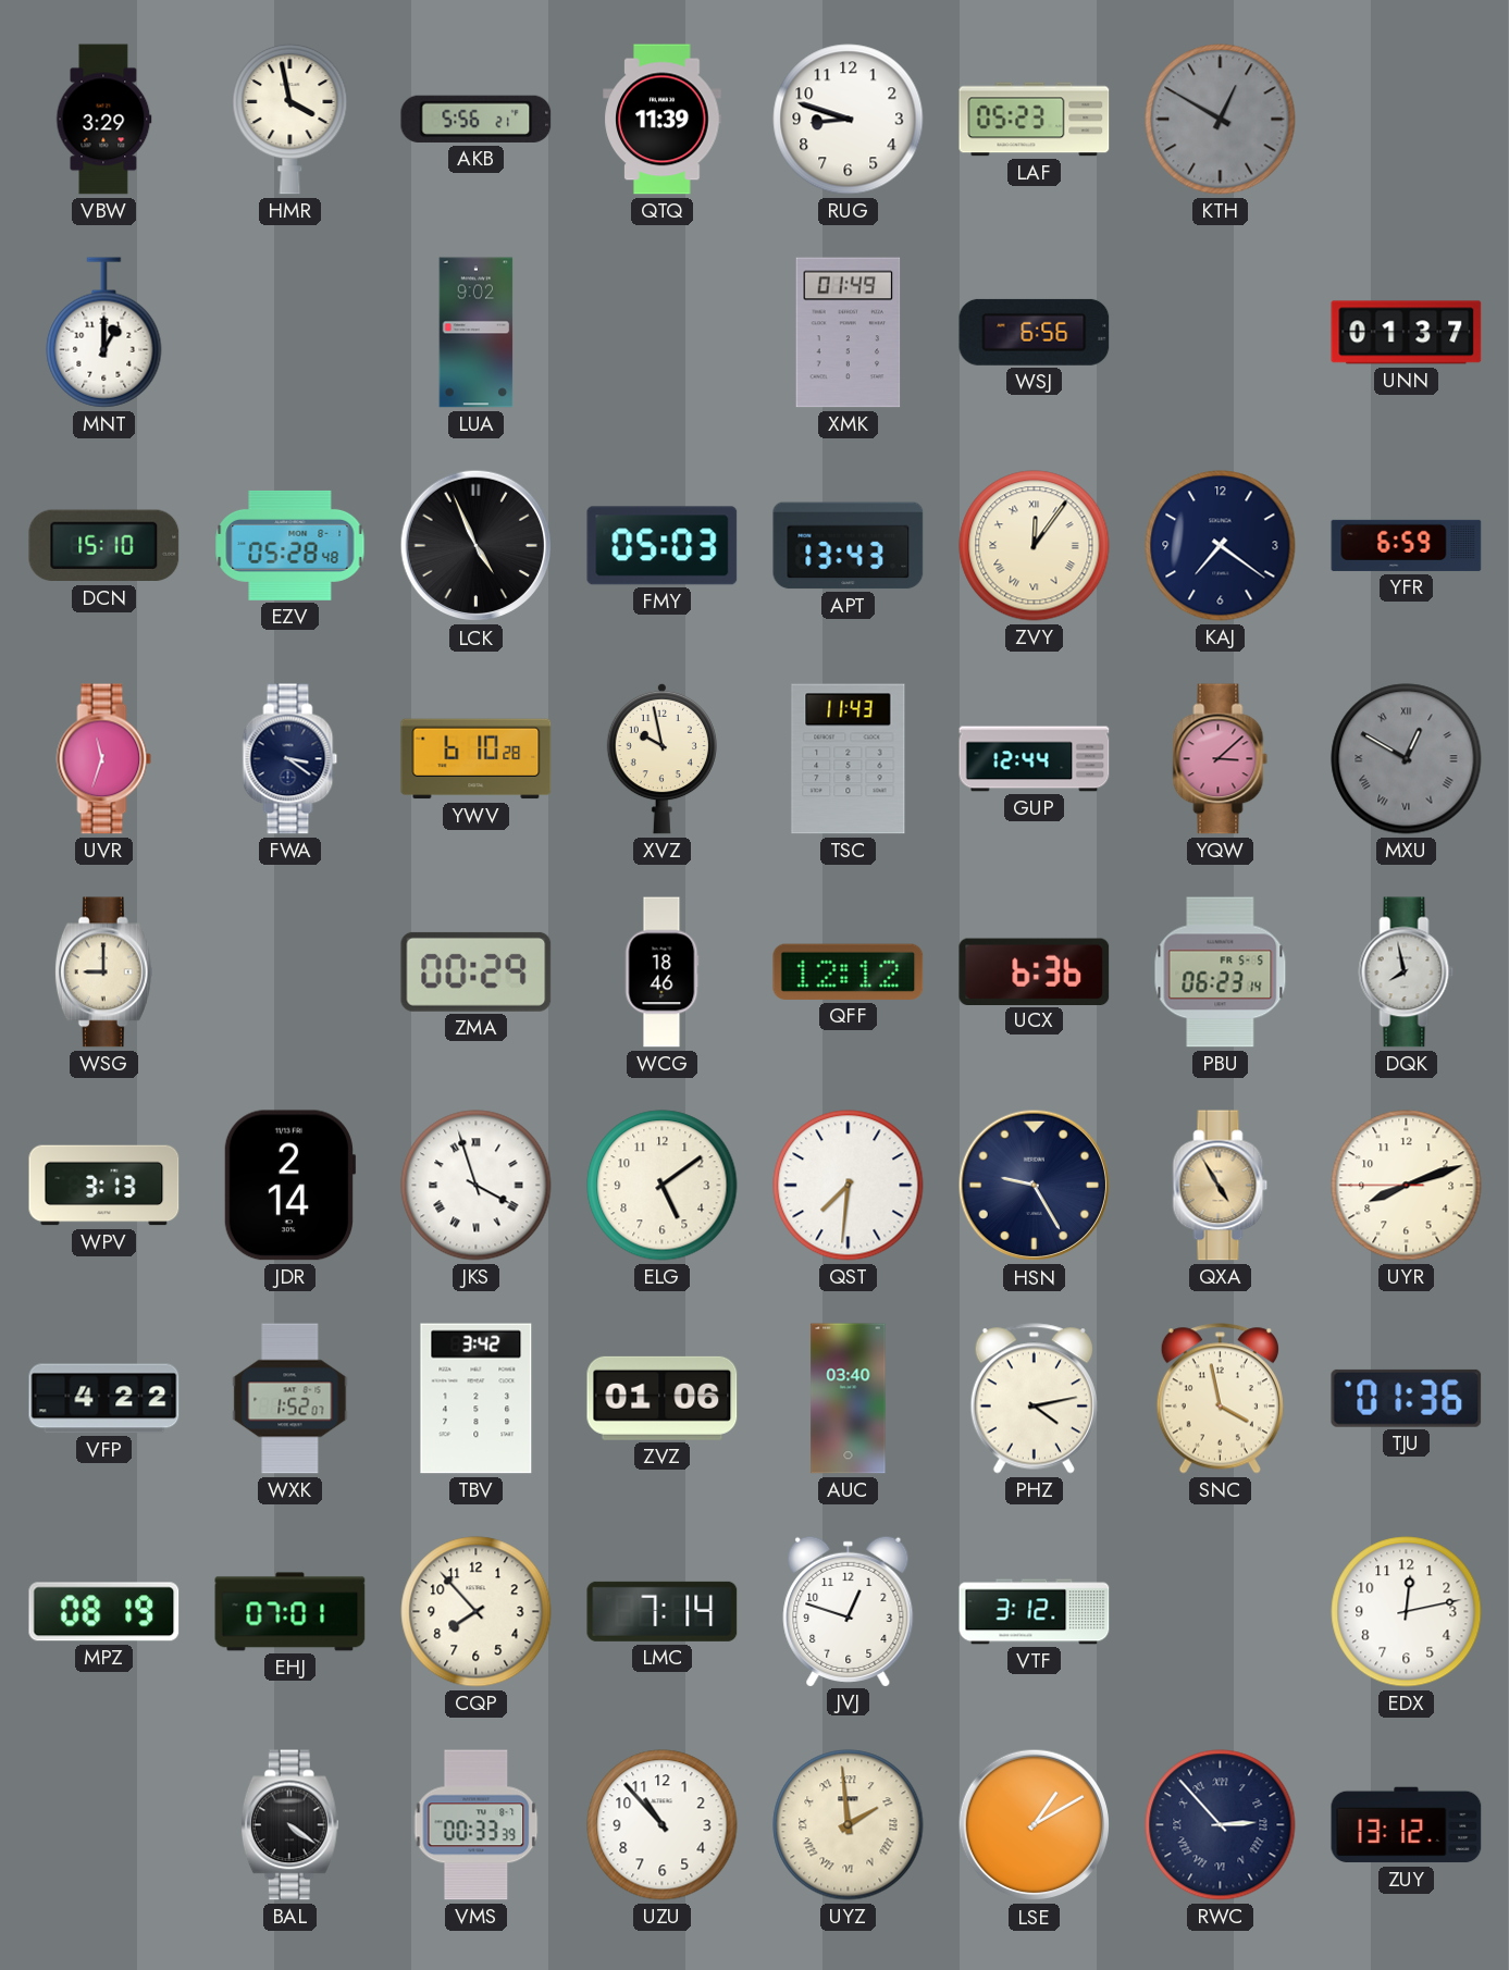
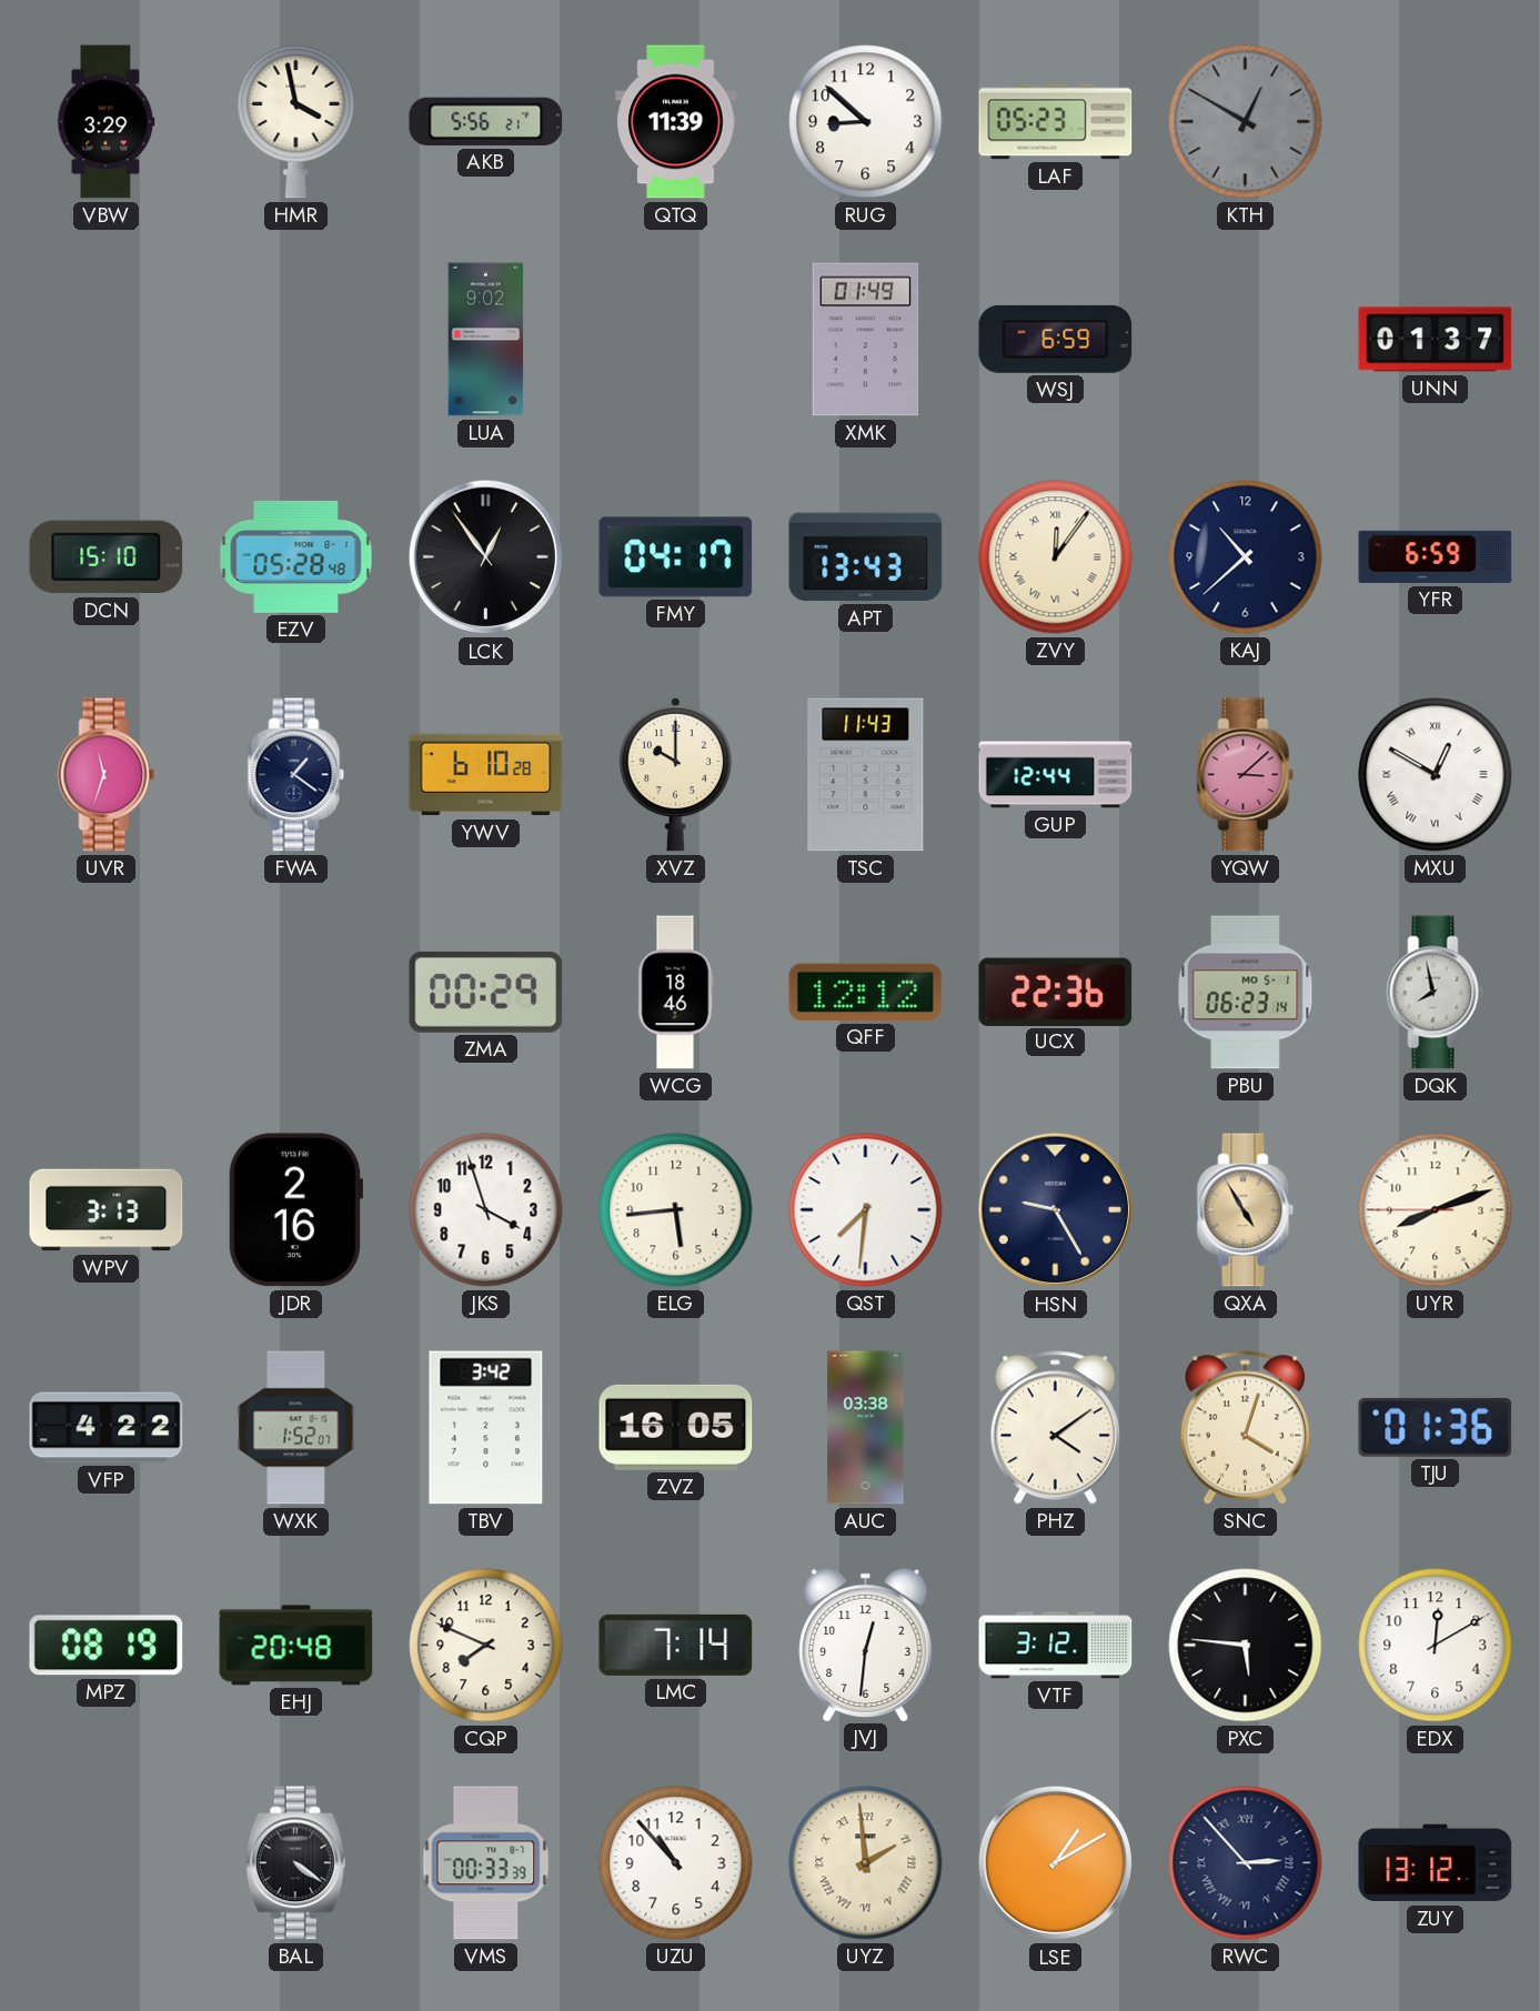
RUG: 8:48 -> 8:52 (866, 122)
MNT: 1:00 -> none (104, 333)
WSJ: 6:56 -> 6:59 (1056, 339)
LCK: 4:56 -> 12:54 (486, 557)
FMY: 05:03 -> 04:17 (676, 557)
KAJ: 7:21 -> 10:38 (1246, 557)
FWA: 3:21 -> 1:21 (296, 775)
XVZ: 9:58 -> 10:00 (675, 774)
MXU dial: grey -> white (1436, 775)
WSG: 9:00 -> none (103, 972)
UCX: 6:36 -> 22:36 (1056, 992)
PBU date: FR 5-5 -> MO 5-1 (1246, 993)
JDR: 2:14 -> 2:16 (295, 1210)
JKS numerals: Roman -> Arabic (486, 1210)
ELG: 5:09 -> 5:44 (676, 1210)
ZVZ: 01:06 -> 16:05 (676, 1427)
AUC: 03:40 -> 03:38 (866, 1428)
PHZ: 4:13 -> 4:09 (1055, 1428)
SNC: 3:58 -> 4:03 (1245, 1428)
EHJ: 07:01 -> 20:48 (296, 1646)
CQP: 7:53 -> 7:49 (486, 1646)
JVJ: 12:48 -> 12:31 (866, 1645)
PXC: none -> 5:46 (1246, 1646)
EDX: 12:13 -> 12:10 (1436, 1646)
